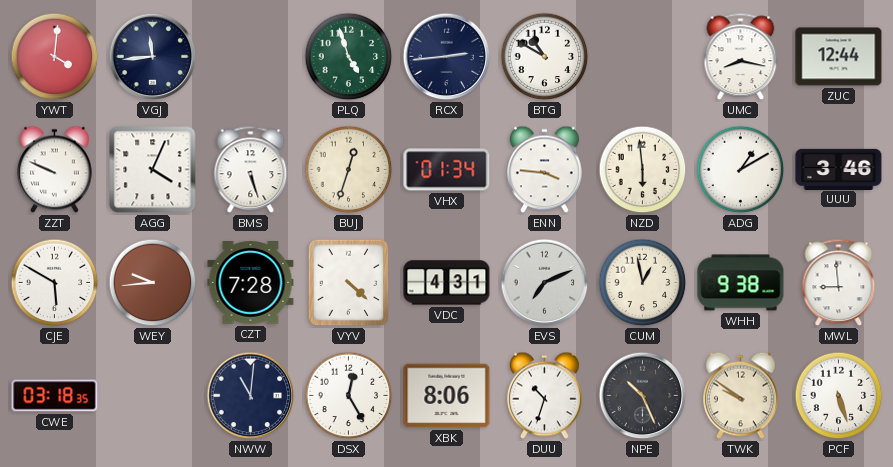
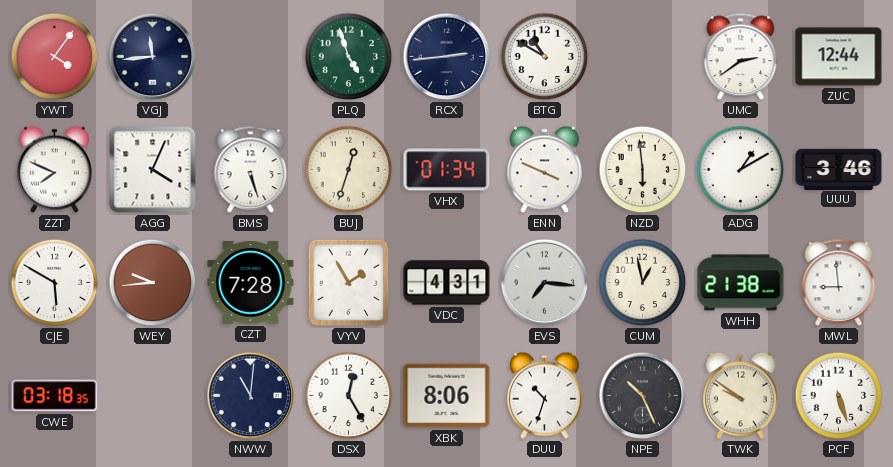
YWT: 4:01 -> 4:06 (55, 57)
UMC: 8:17 -> 2:39 (741, 57)
ZZT: 9:49 -> 7:49 (55, 170)
ENN: 3:46 -> 3:49 (545, 170)
VYV: 4:22 -> 1:55 (349, 283)
EVS: 7:11 -> 7:16 (545, 283)
WHH: 9:38 -> 21:38 (741, 283)
